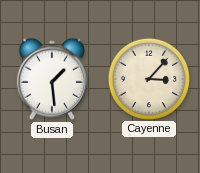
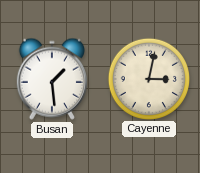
Cayenne: 3:07 -> 3:02 (148, 78)
